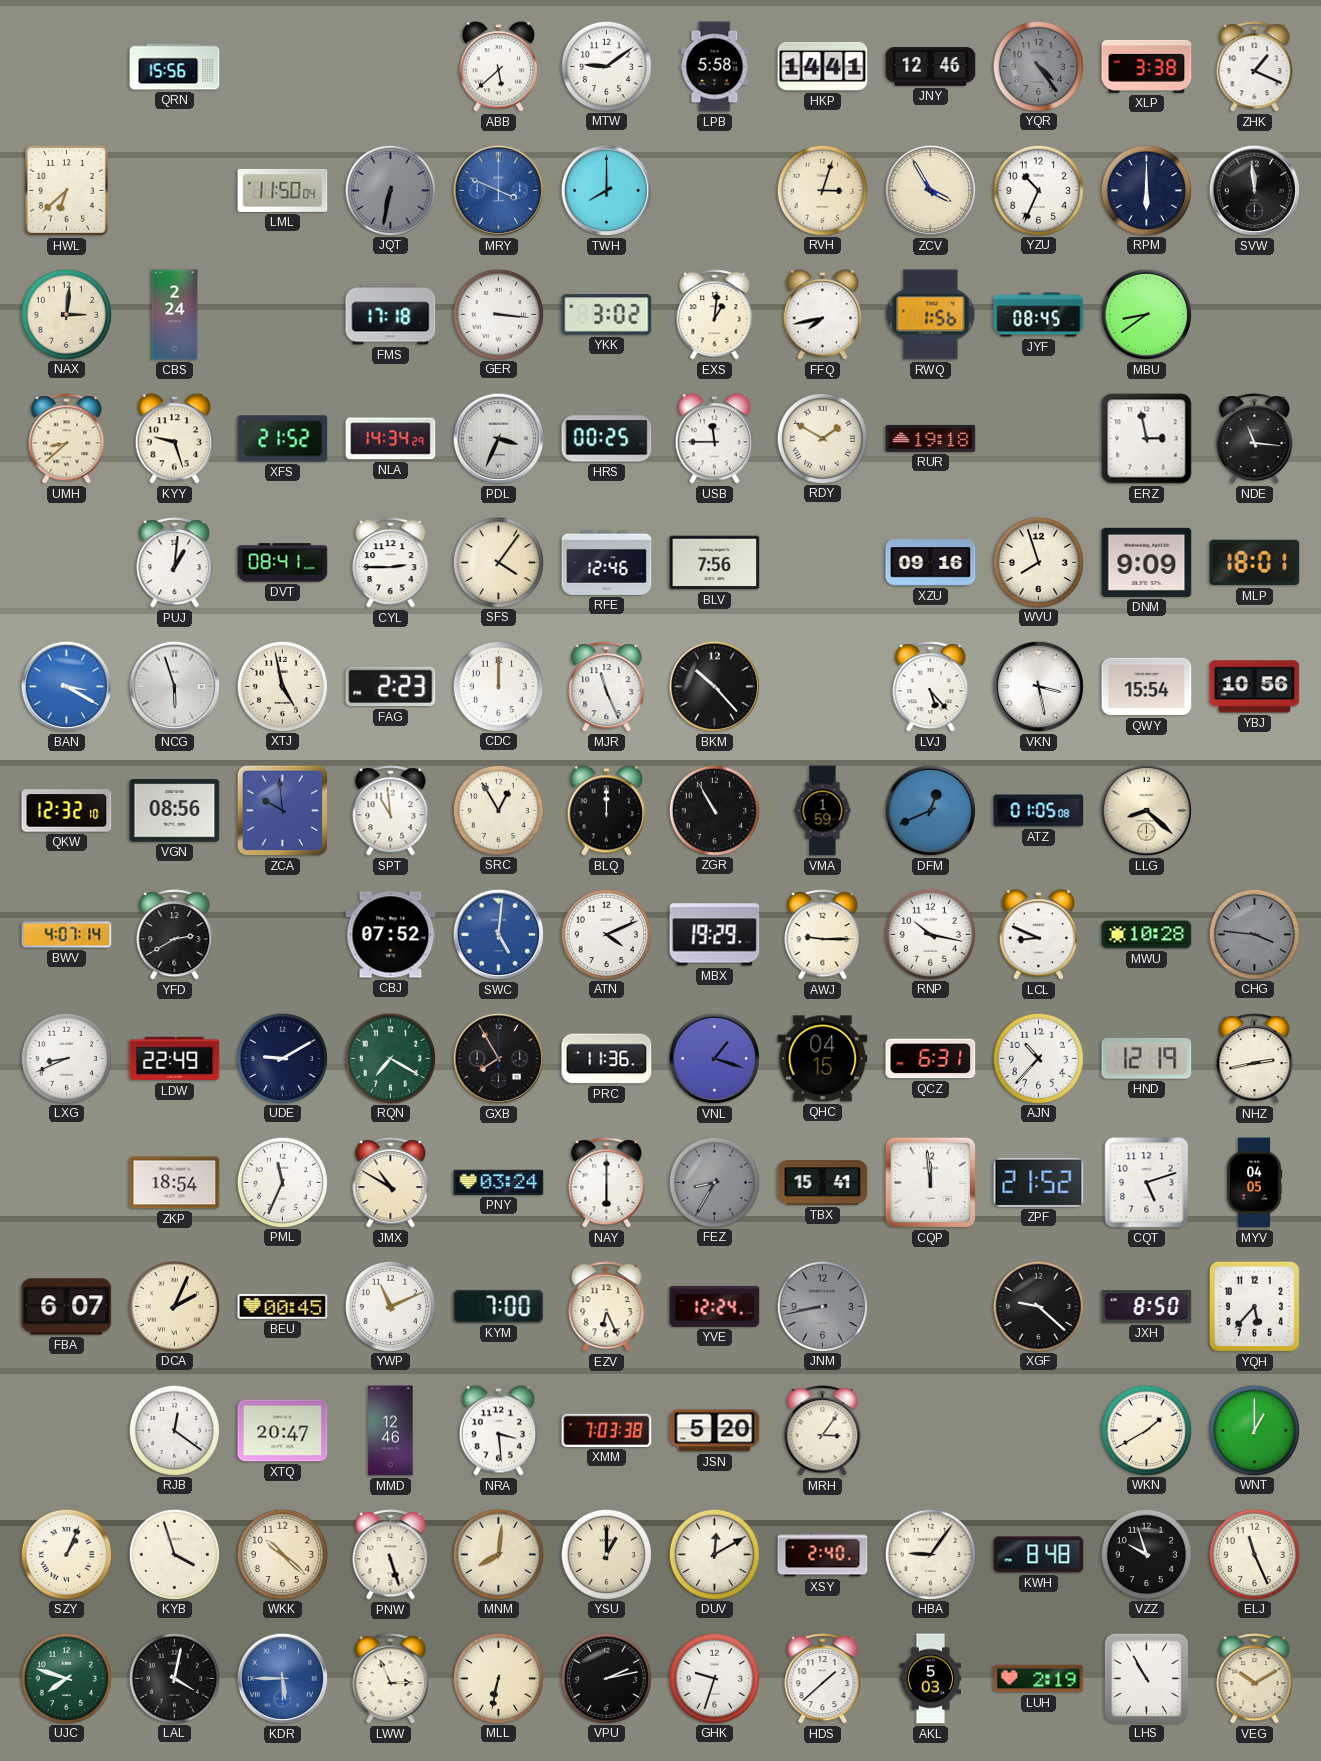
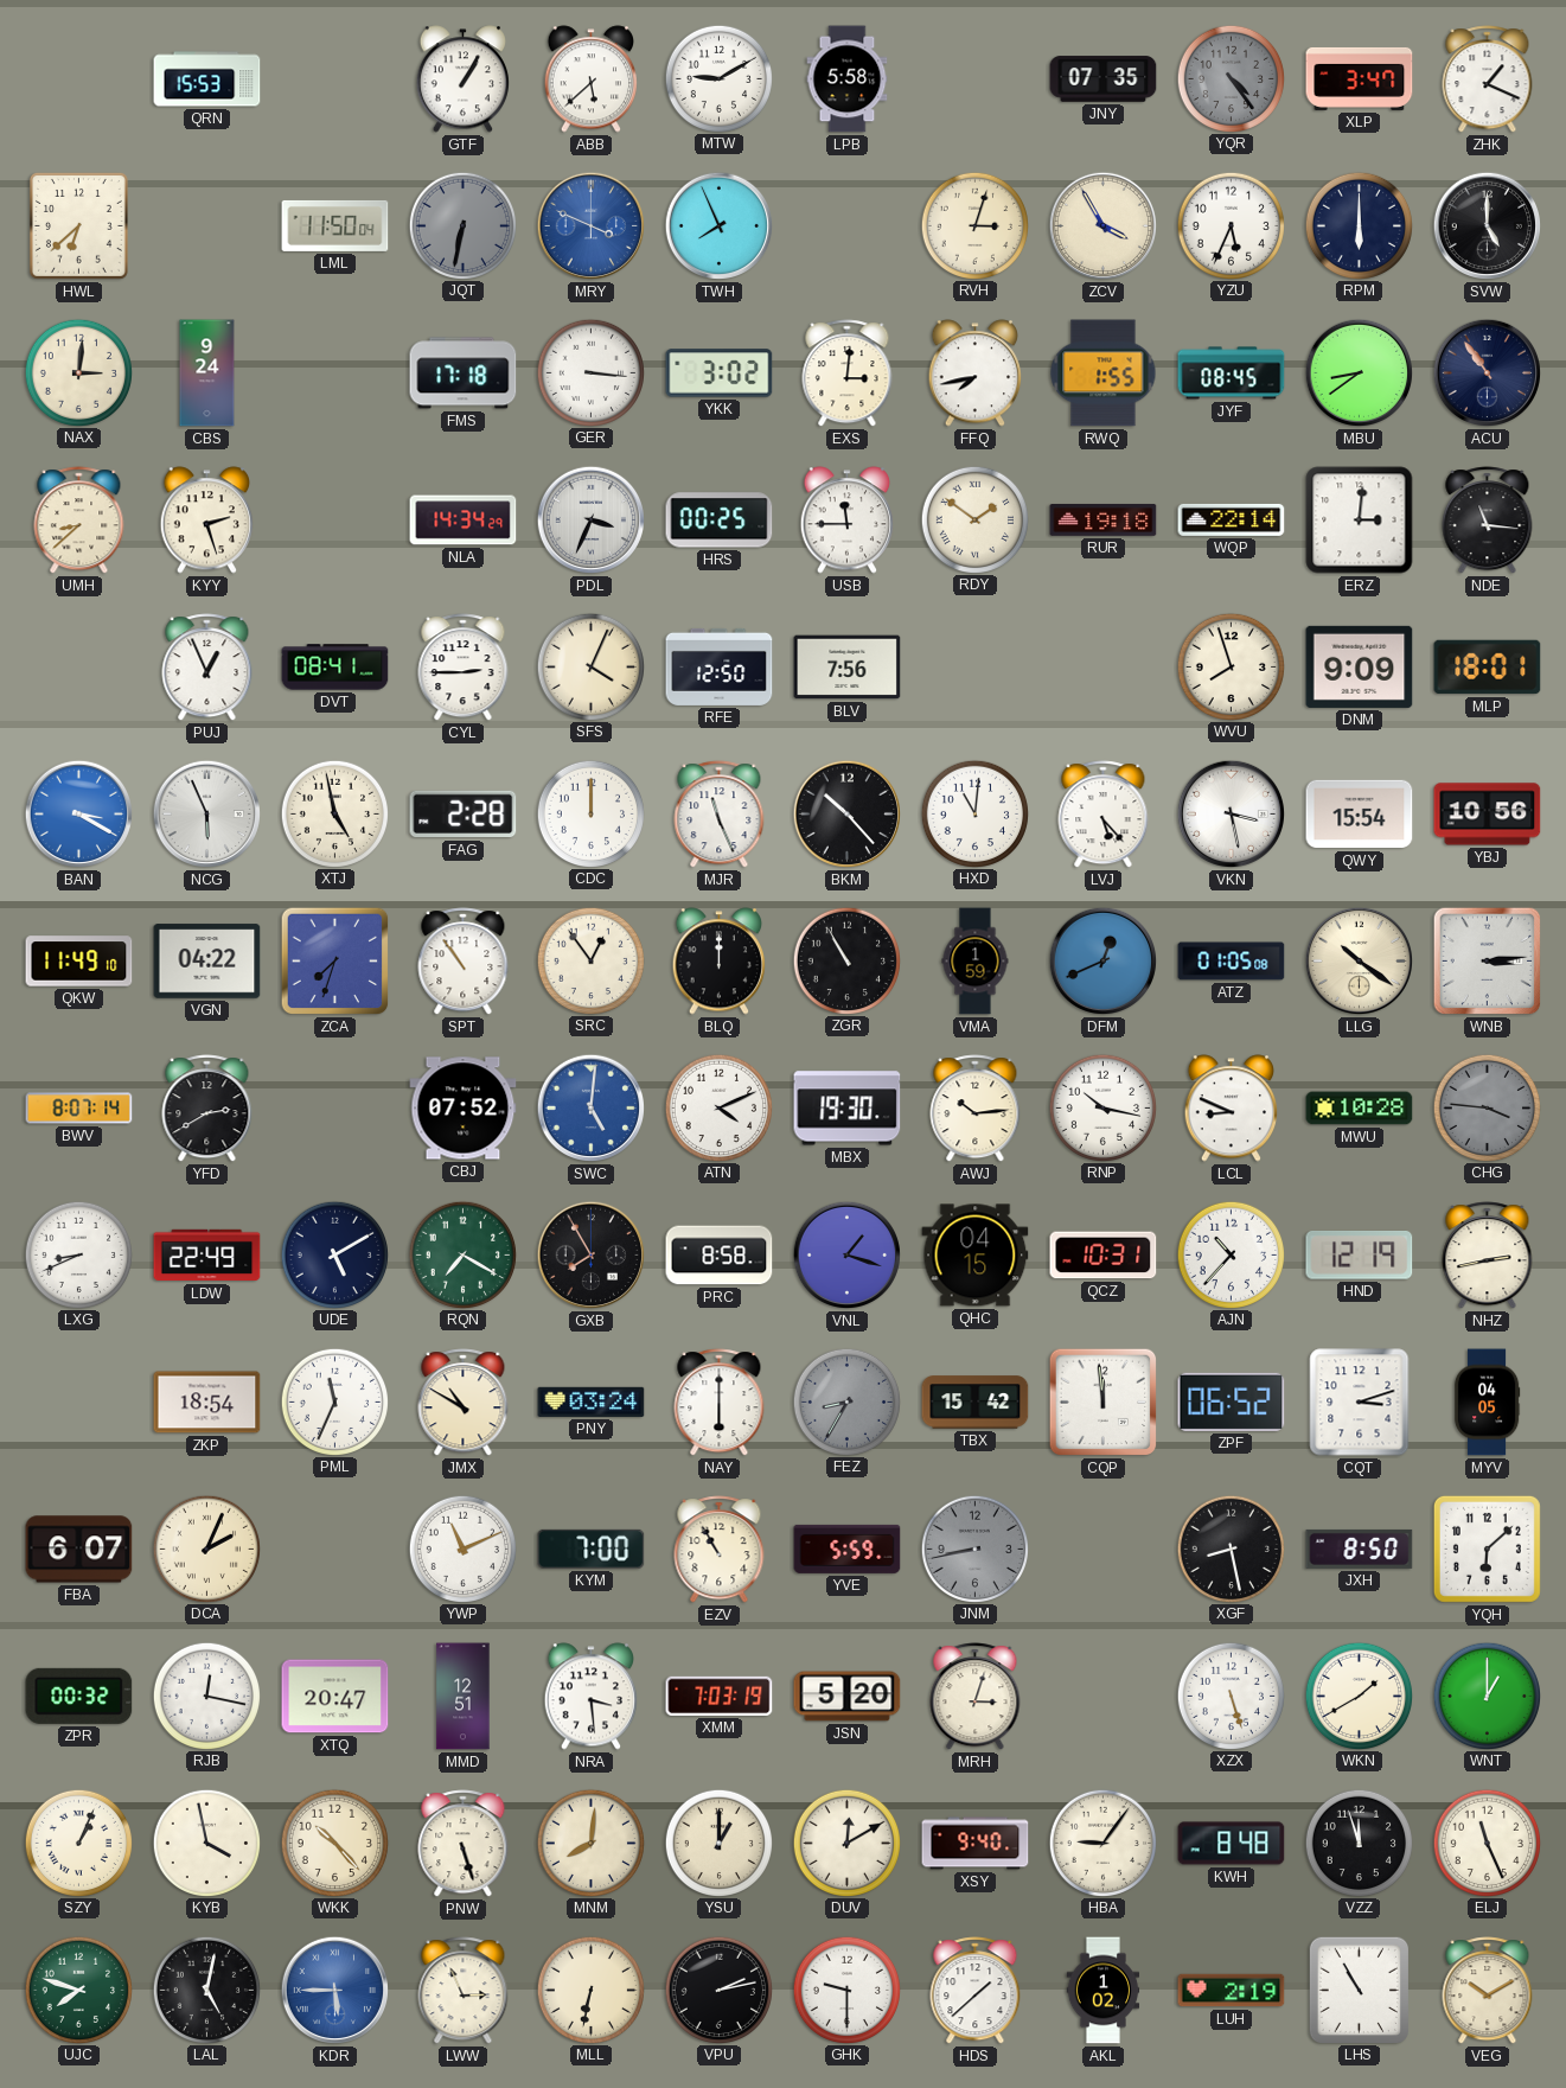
QRN: 15:56 -> 15:53 (207, 79)
GTF: none -> 1:05 (464, 79)
MTW: 9:09 -> 9:10 (718, 78)
HKP: 14:41 -> none (823, 66)
JNY: 12:46 -> 07:35 (1104, 79)
XLP: 3:38 -> 3:47 (1360, 78)
TWH: 8:00 -> 7:56 (720, 226)
YZU: 10:34 -> 5:34 (1231, 225)
SVW: 11:59 -> 5:00 (1488, 226)
CBS: 2:24 -> 9:24 (207, 373)
EXS: 1:01 -> 3:01 (848, 373)
RWQ: 1:56 -> 1:55 (1104, 373)
ACU: none -> 10:54 (1488, 373)
KYY: 9:27 -> 2:27 (207, 521)
XFS: 21:52 -> none (283, 439)
RDY: 1:50 -> 1:51 (974, 519)
WQP: none -> 22:14 (1232, 519)
ERZ: 2:58 -> 3:01 (1360, 521)
PUJ: 1:01 -> 12:56 (207, 668)
SFS: 4:06 -> 4:04 (590, 666)
RFE: 12:46 -> 12:50 (720, 666)
XZU: 09:16 -> none (931, 563)
NCG: 5:57 -> 5:56 (207, 815)
FAG: 2:23 -> 2:28 (464, 815)
HXD: none -> 11:01 (974, 813)
QKW: 12:32 -> 11:49 (79, 962)
VGN: 08:56 -> 04:22 (207, 962)
ZCA: 9:59 -> 7:33 (335, 962)
SPT: 10:59 -> 10:54 (464, 962)
SRC: 12:55 -> 12:54 (590, 960)
LLG: 8:22 -> 10:21 (1360, 962)
WNB: none -> 3:14 (1488, 962)
BWV: 4:07 -> 8:07 (79, 1109)
MBX: 19:29 -> 19:30 (848, 1109)
AWJ: 9:15 -> 10:14 (976, 1109)
UDE: 9:10 -> 5:10 (334, 1254)
PRC: 11:36 -> 8:58 (720, 1256)
QCZ: 6:31 -> 10:31 (1104, 1256)
TBX: 15:41 -> 15:42 (976, 1403)
ZPF: 21:52 -> 06:52 (1232, 1401)
CQT: 5:12 -> 3:12 (1360, 1403)
BEU: 00:45 -> none (283, 1306)
EZV: 6:26 -> 10:55 (720, 1550)
YVE: 12:24 -> 5:59 (848, 1549)
XGF: 9:22 -> 8:28 (1231, 1549)
YQH: 5:37 -> 6:08 (1487, 1549)
ZPR: none -> 00:32 (79, 1696)
RJB: 12:21 -> 12:17 (206, 1696)
MMD: 12:46 -> 12:51 (464, 1697)
XMM: 7:03:38 -> 7:03:19 (720, 1696)
MRH: 3:06 -> 3:03 (976, 1697)
XZX: none -> 5:27 (1231, 1696)
KYB: 3:57 -> 3:58 (206, 1843)
WKK: 10:22 -> 10:23 (334, 1843)
XSY: 2:40 -> 9:40 (976, 1844)
VZZ: 9:57 -> 11:57 (1359, 1843)
LAL: 4:02 -> 5:02 (206, 1990)
GHK: 9:33 -> 9:30 (846, 1990)
AKL: 5:03 -> 1:02 (1104, 1991)
